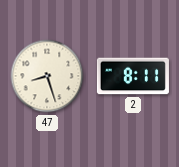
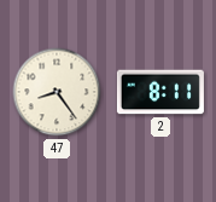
47: 8:27 -> 8:24 (57, 92)
